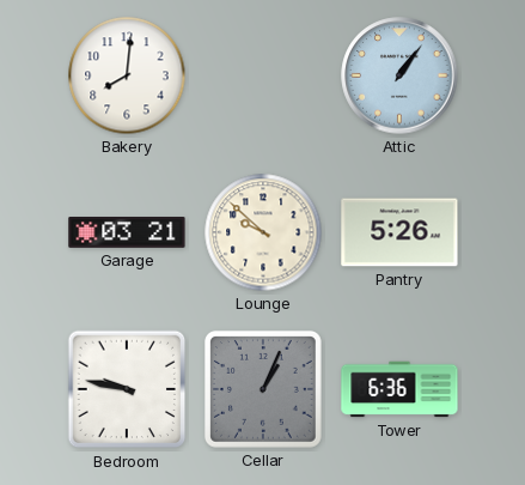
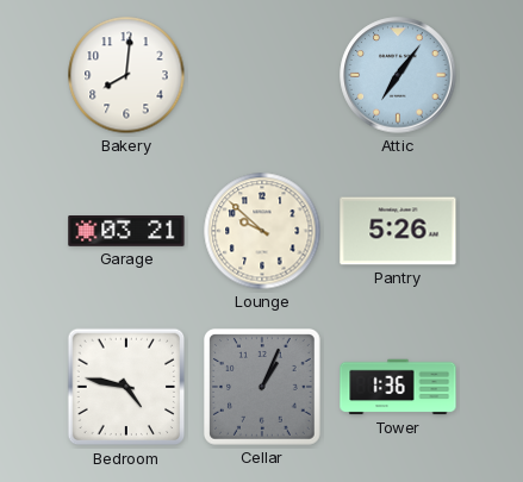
Attic: 1:06 -> 7:06 (398, 75)
Bedroom: 9:47 -> 4:47 (126, 387)
Tower: 6:36 -> 1:36 (398, 387)
